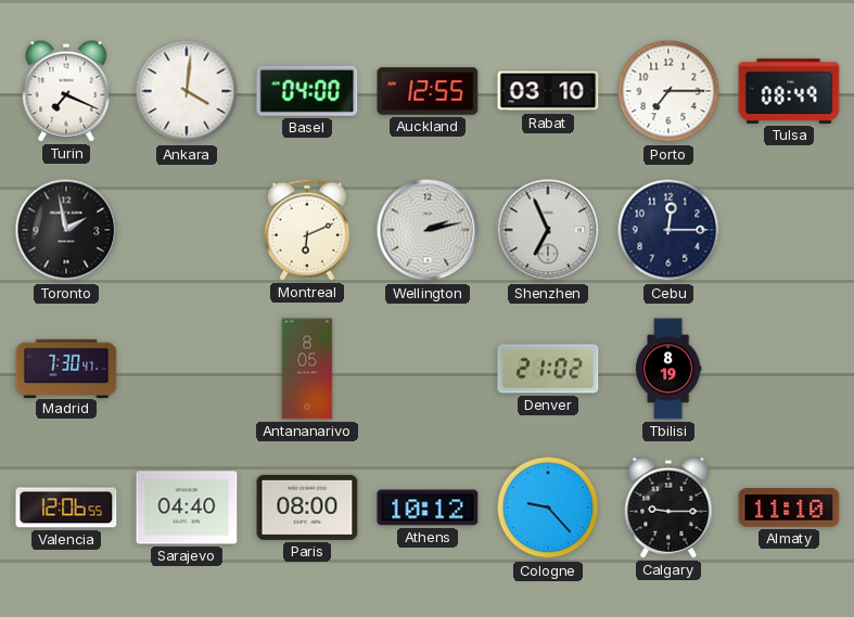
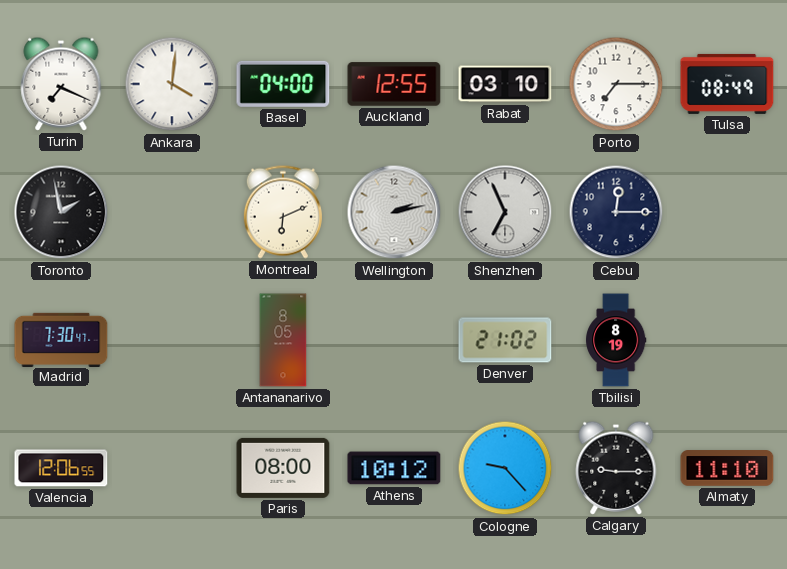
Sarajevo: 04:40 -> none (187, 507)
